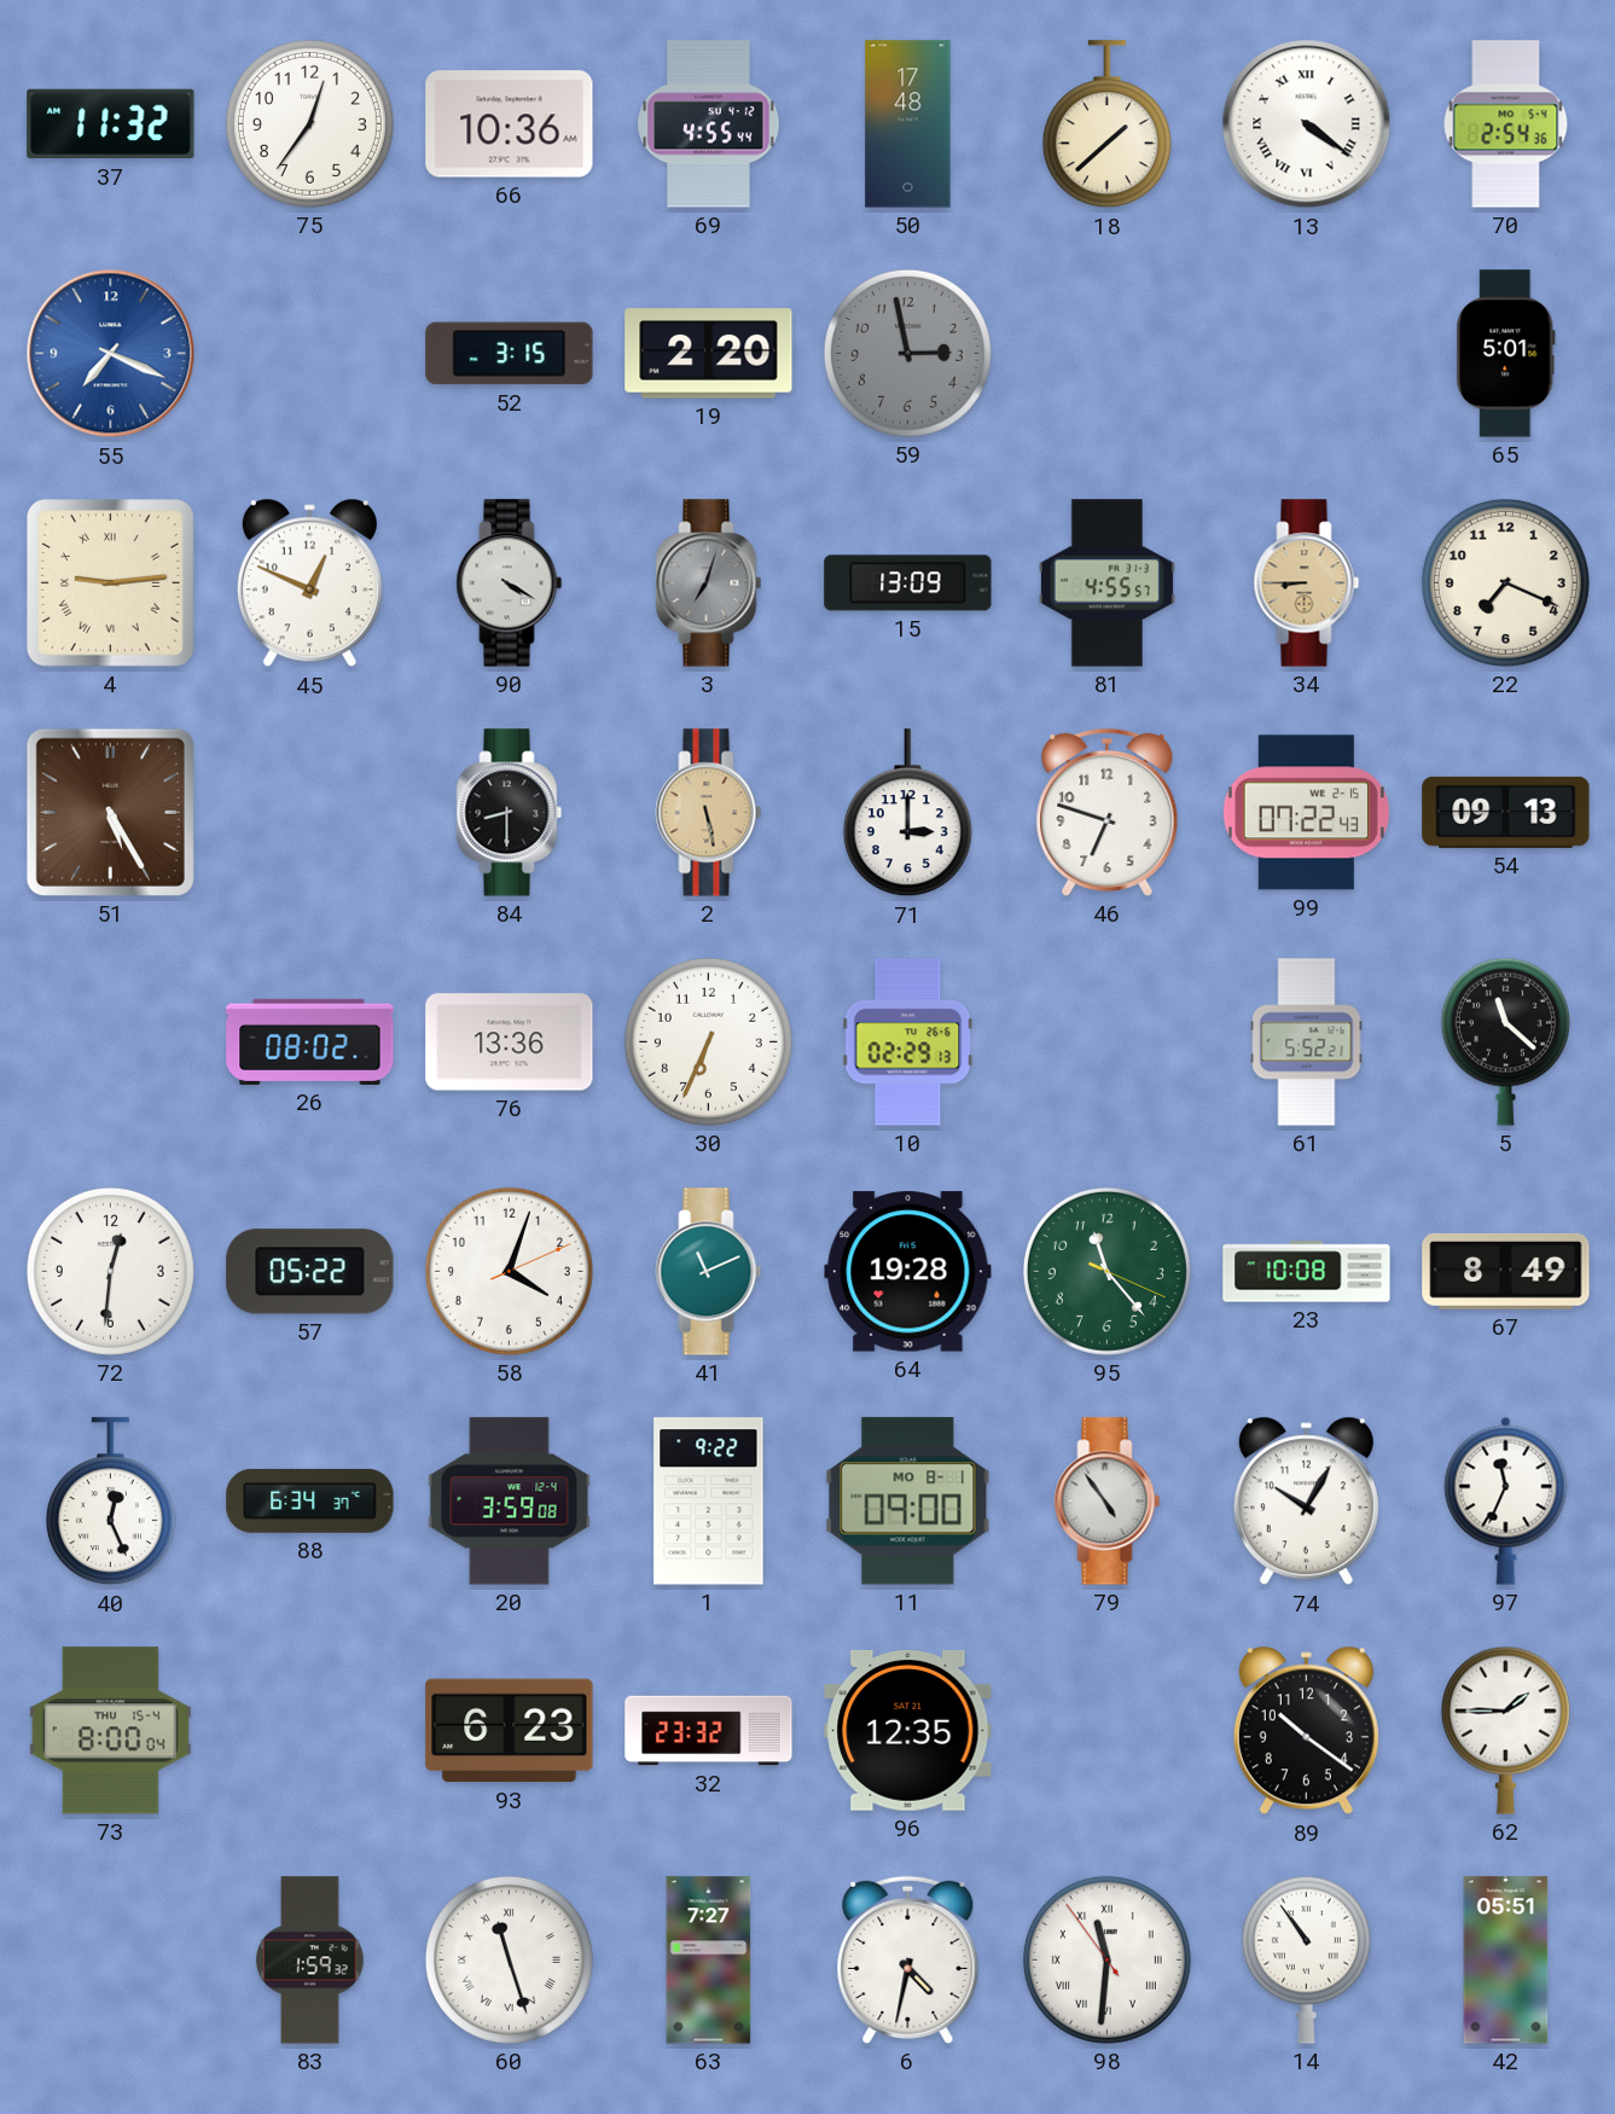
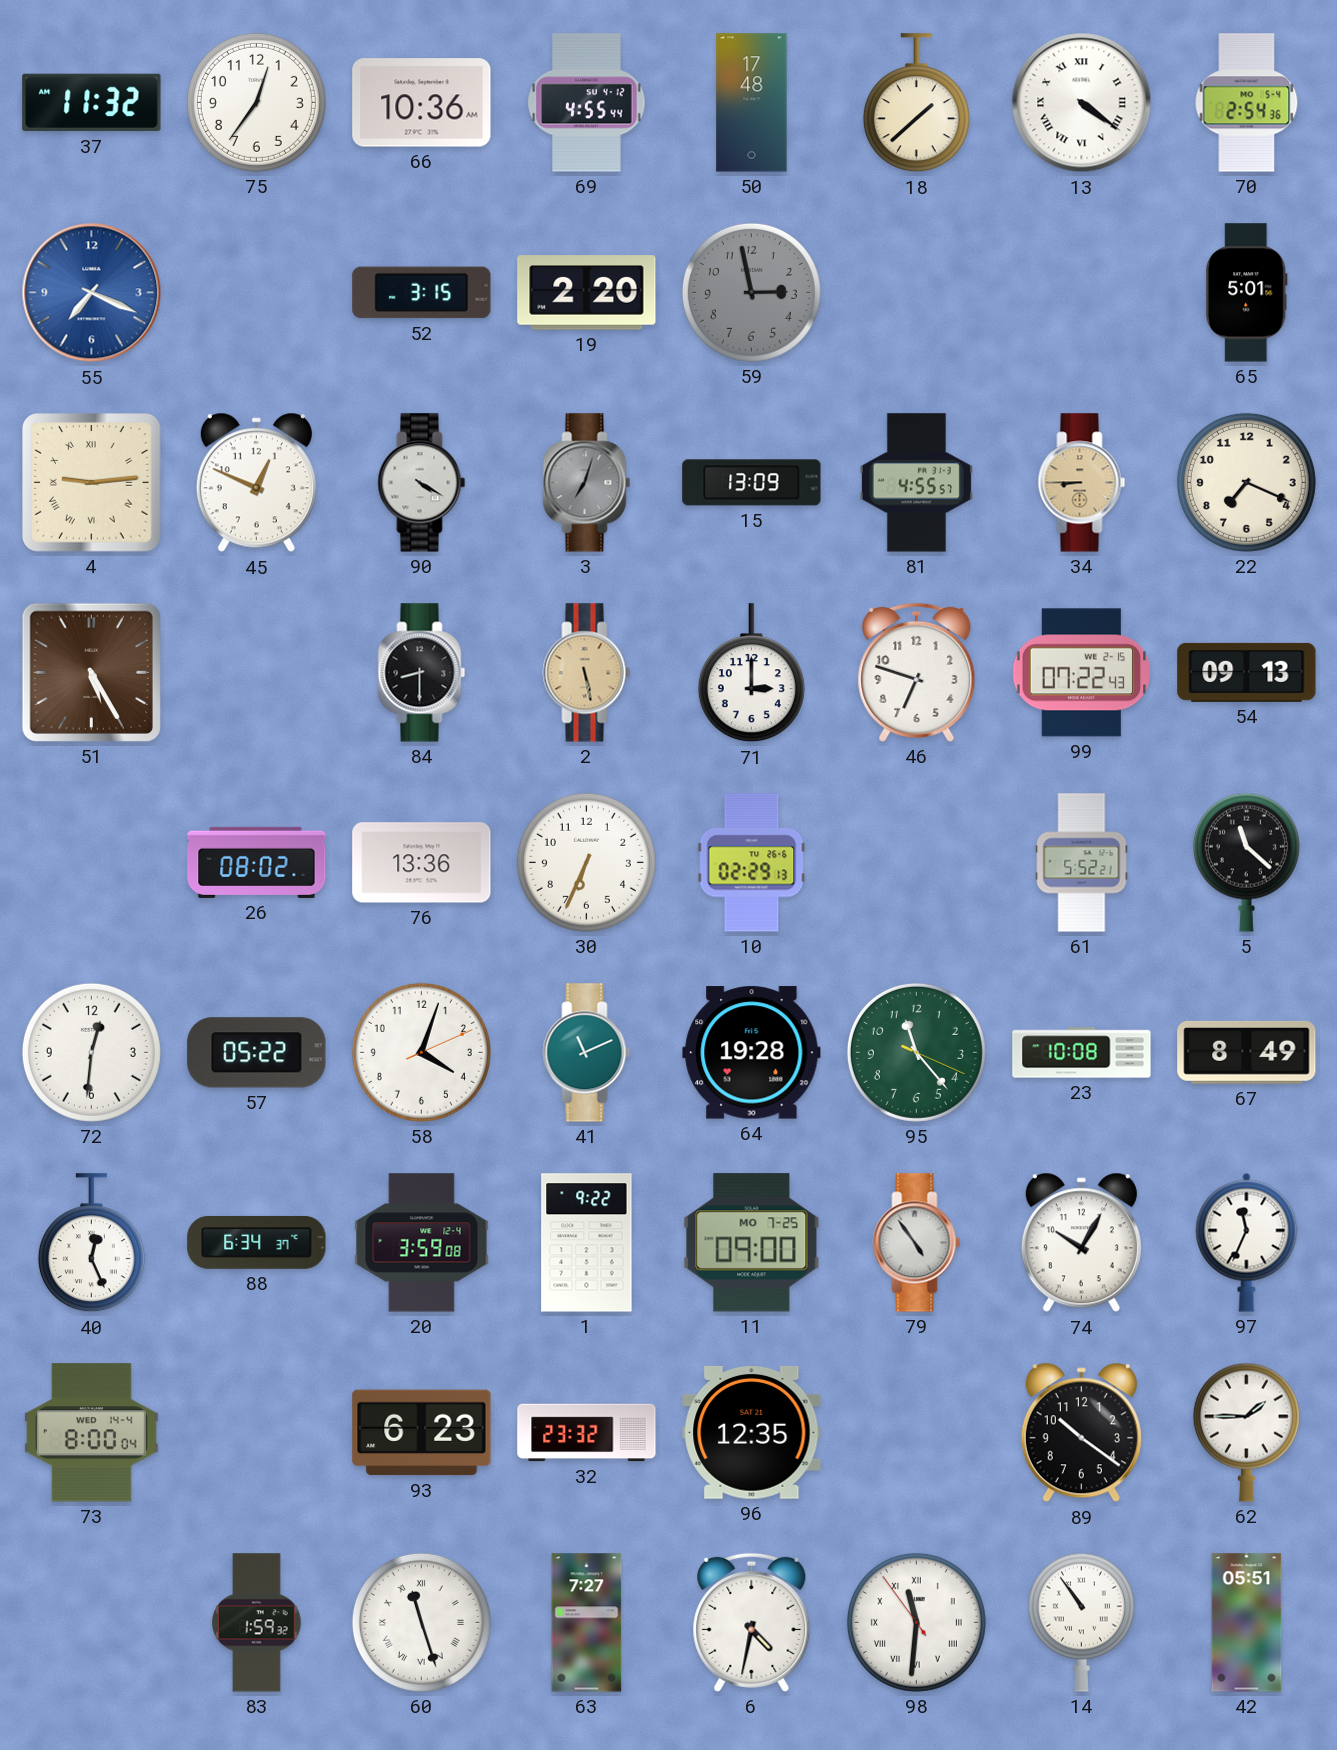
11 date: MO 8-1 -> MO 7-25 (752, 1243)
73 date: THU 15-4 -> WED 14-4 (91, 1433)
